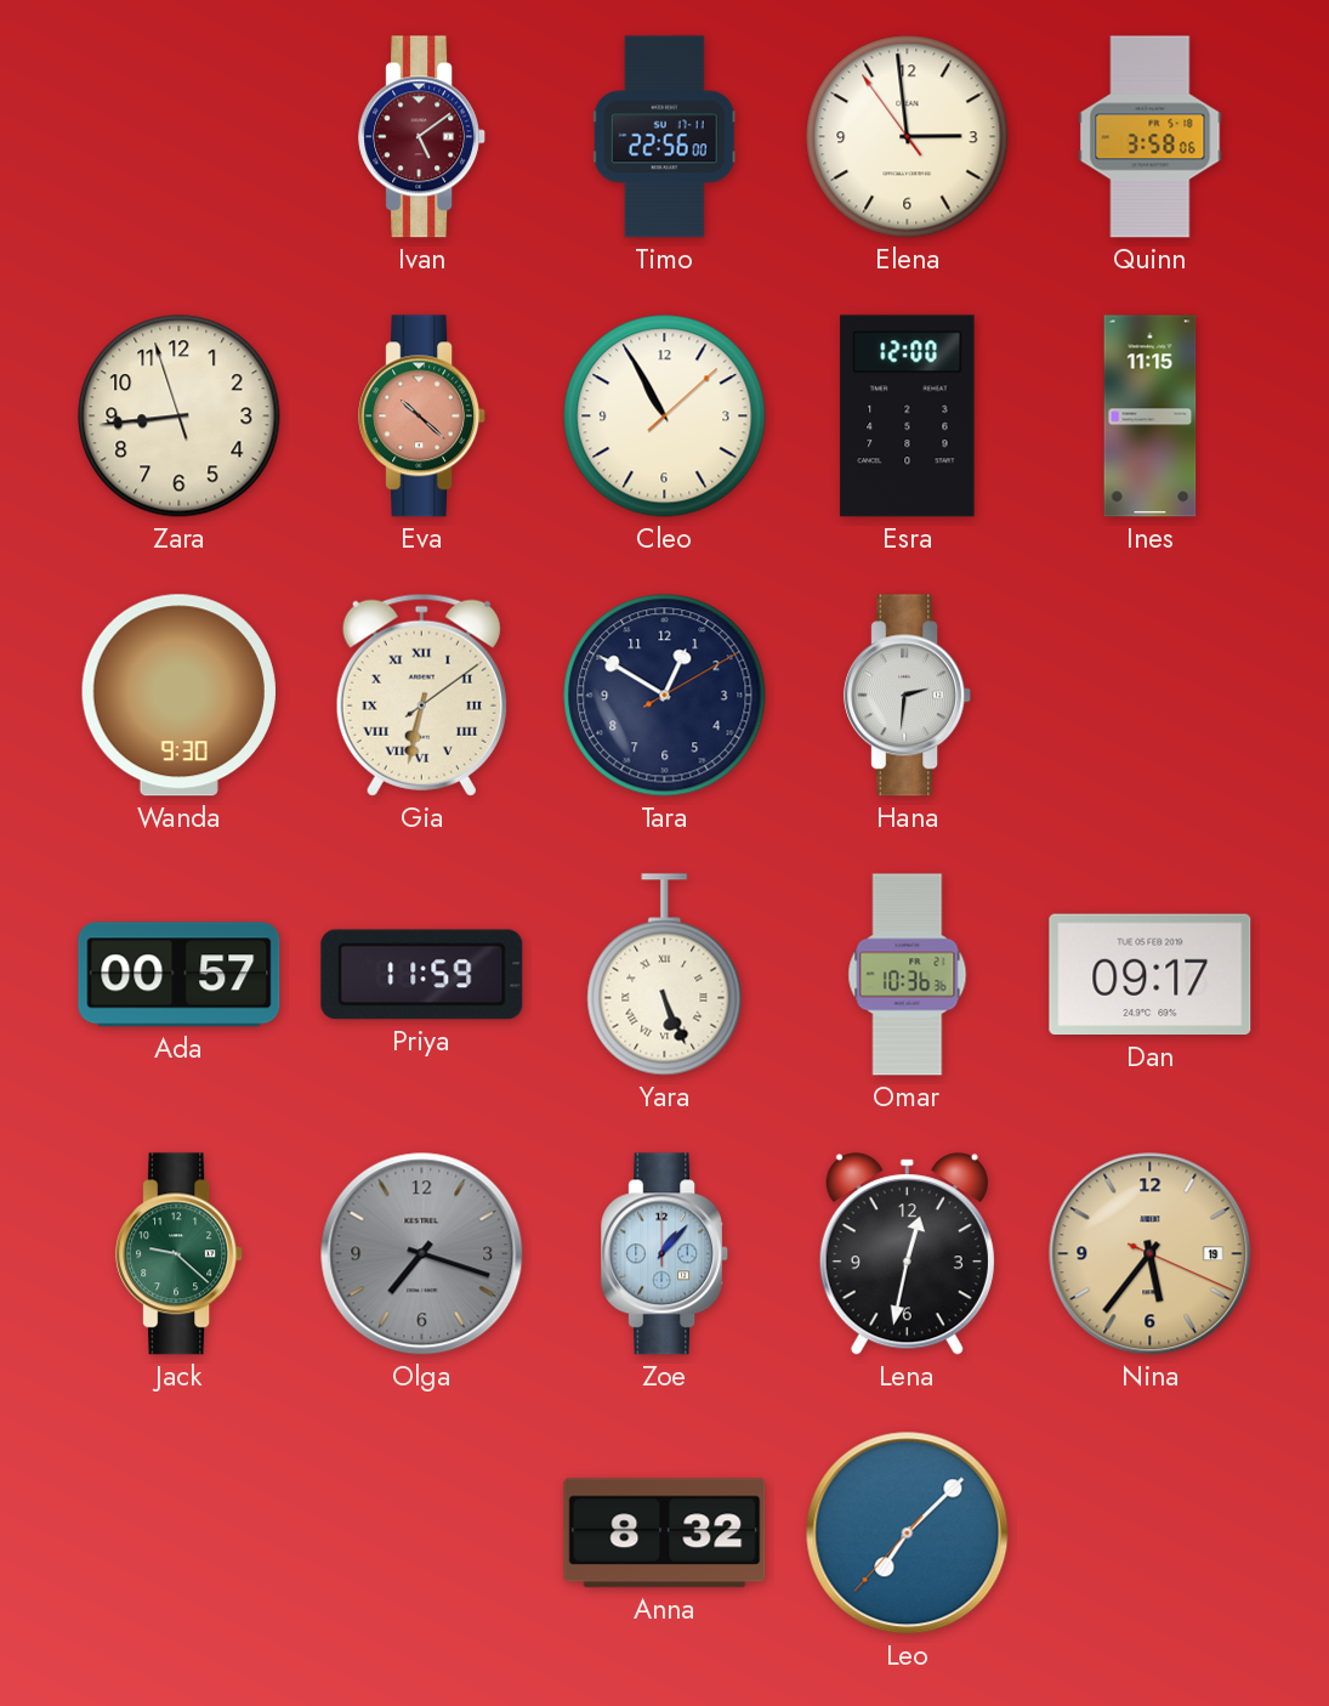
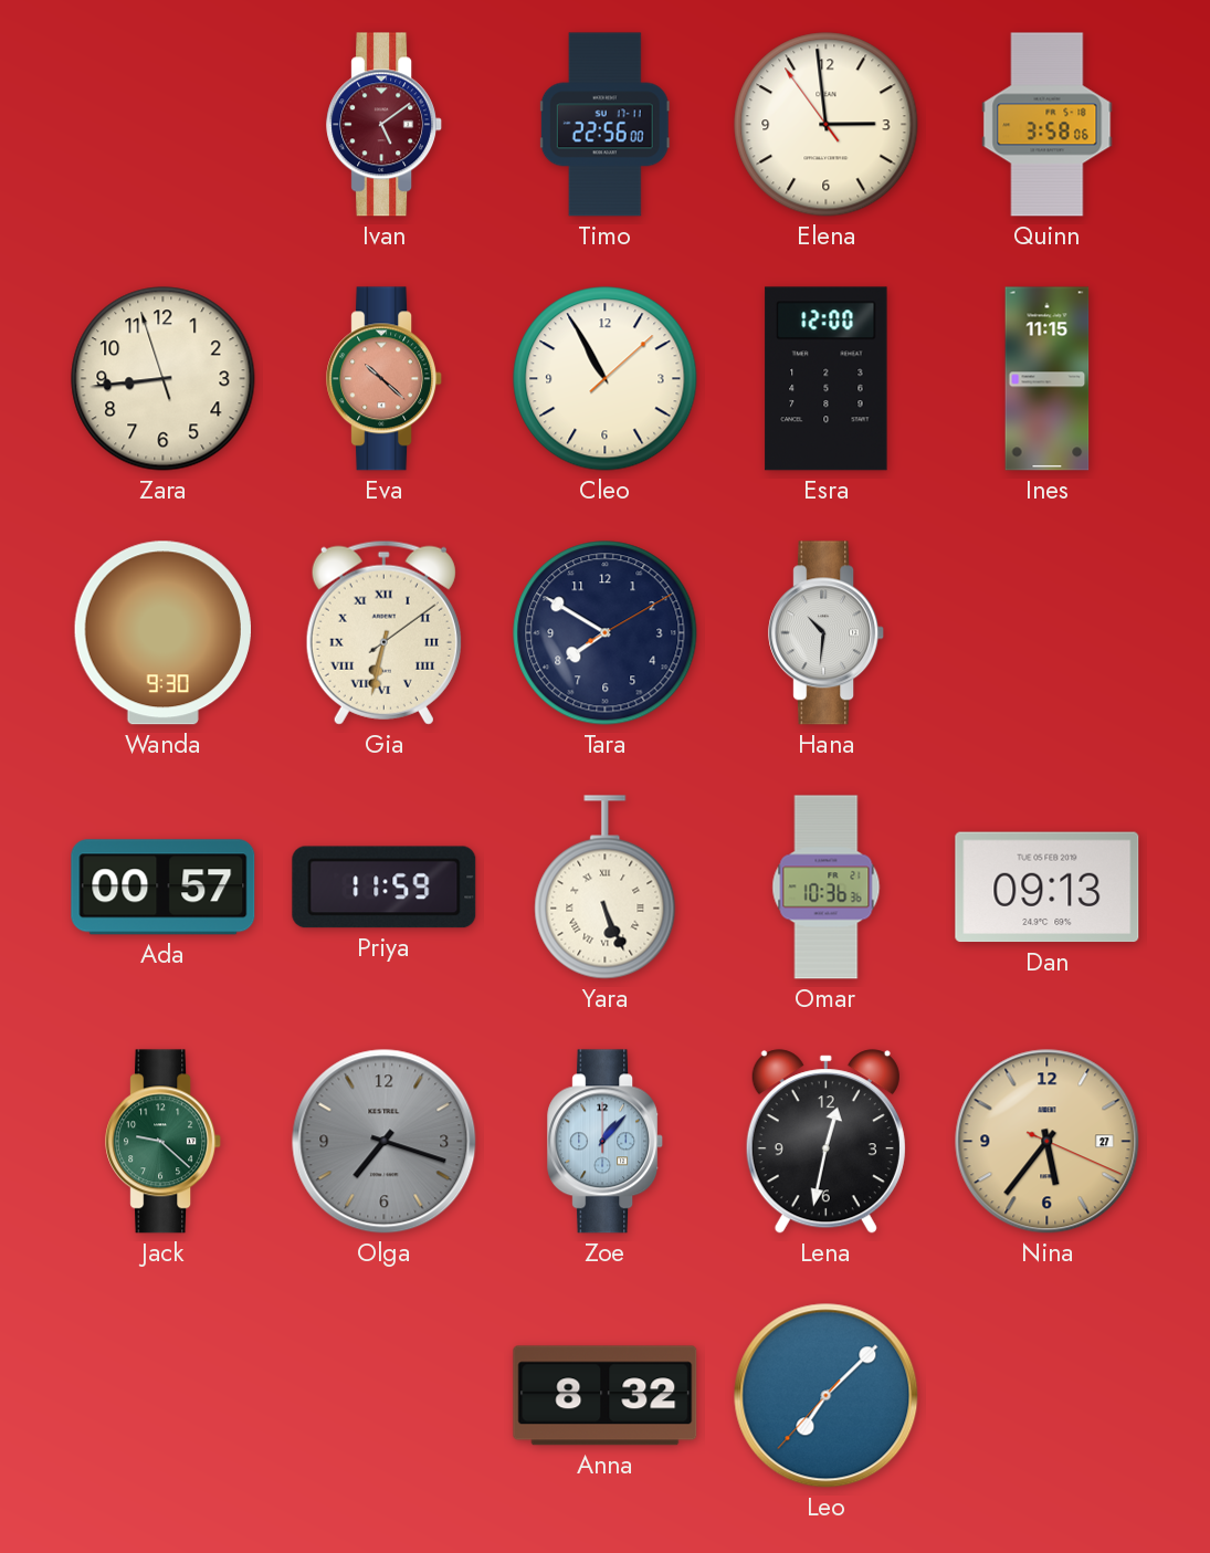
Tara: 12:50 -> 7:50 (606, 633)
Hana: 2:31 -> 10:31 (827, 633)
Dan: 09:17 -> 09:13 (1048, 888)
Nina date: 19 -> 27 (1048, 1142)
